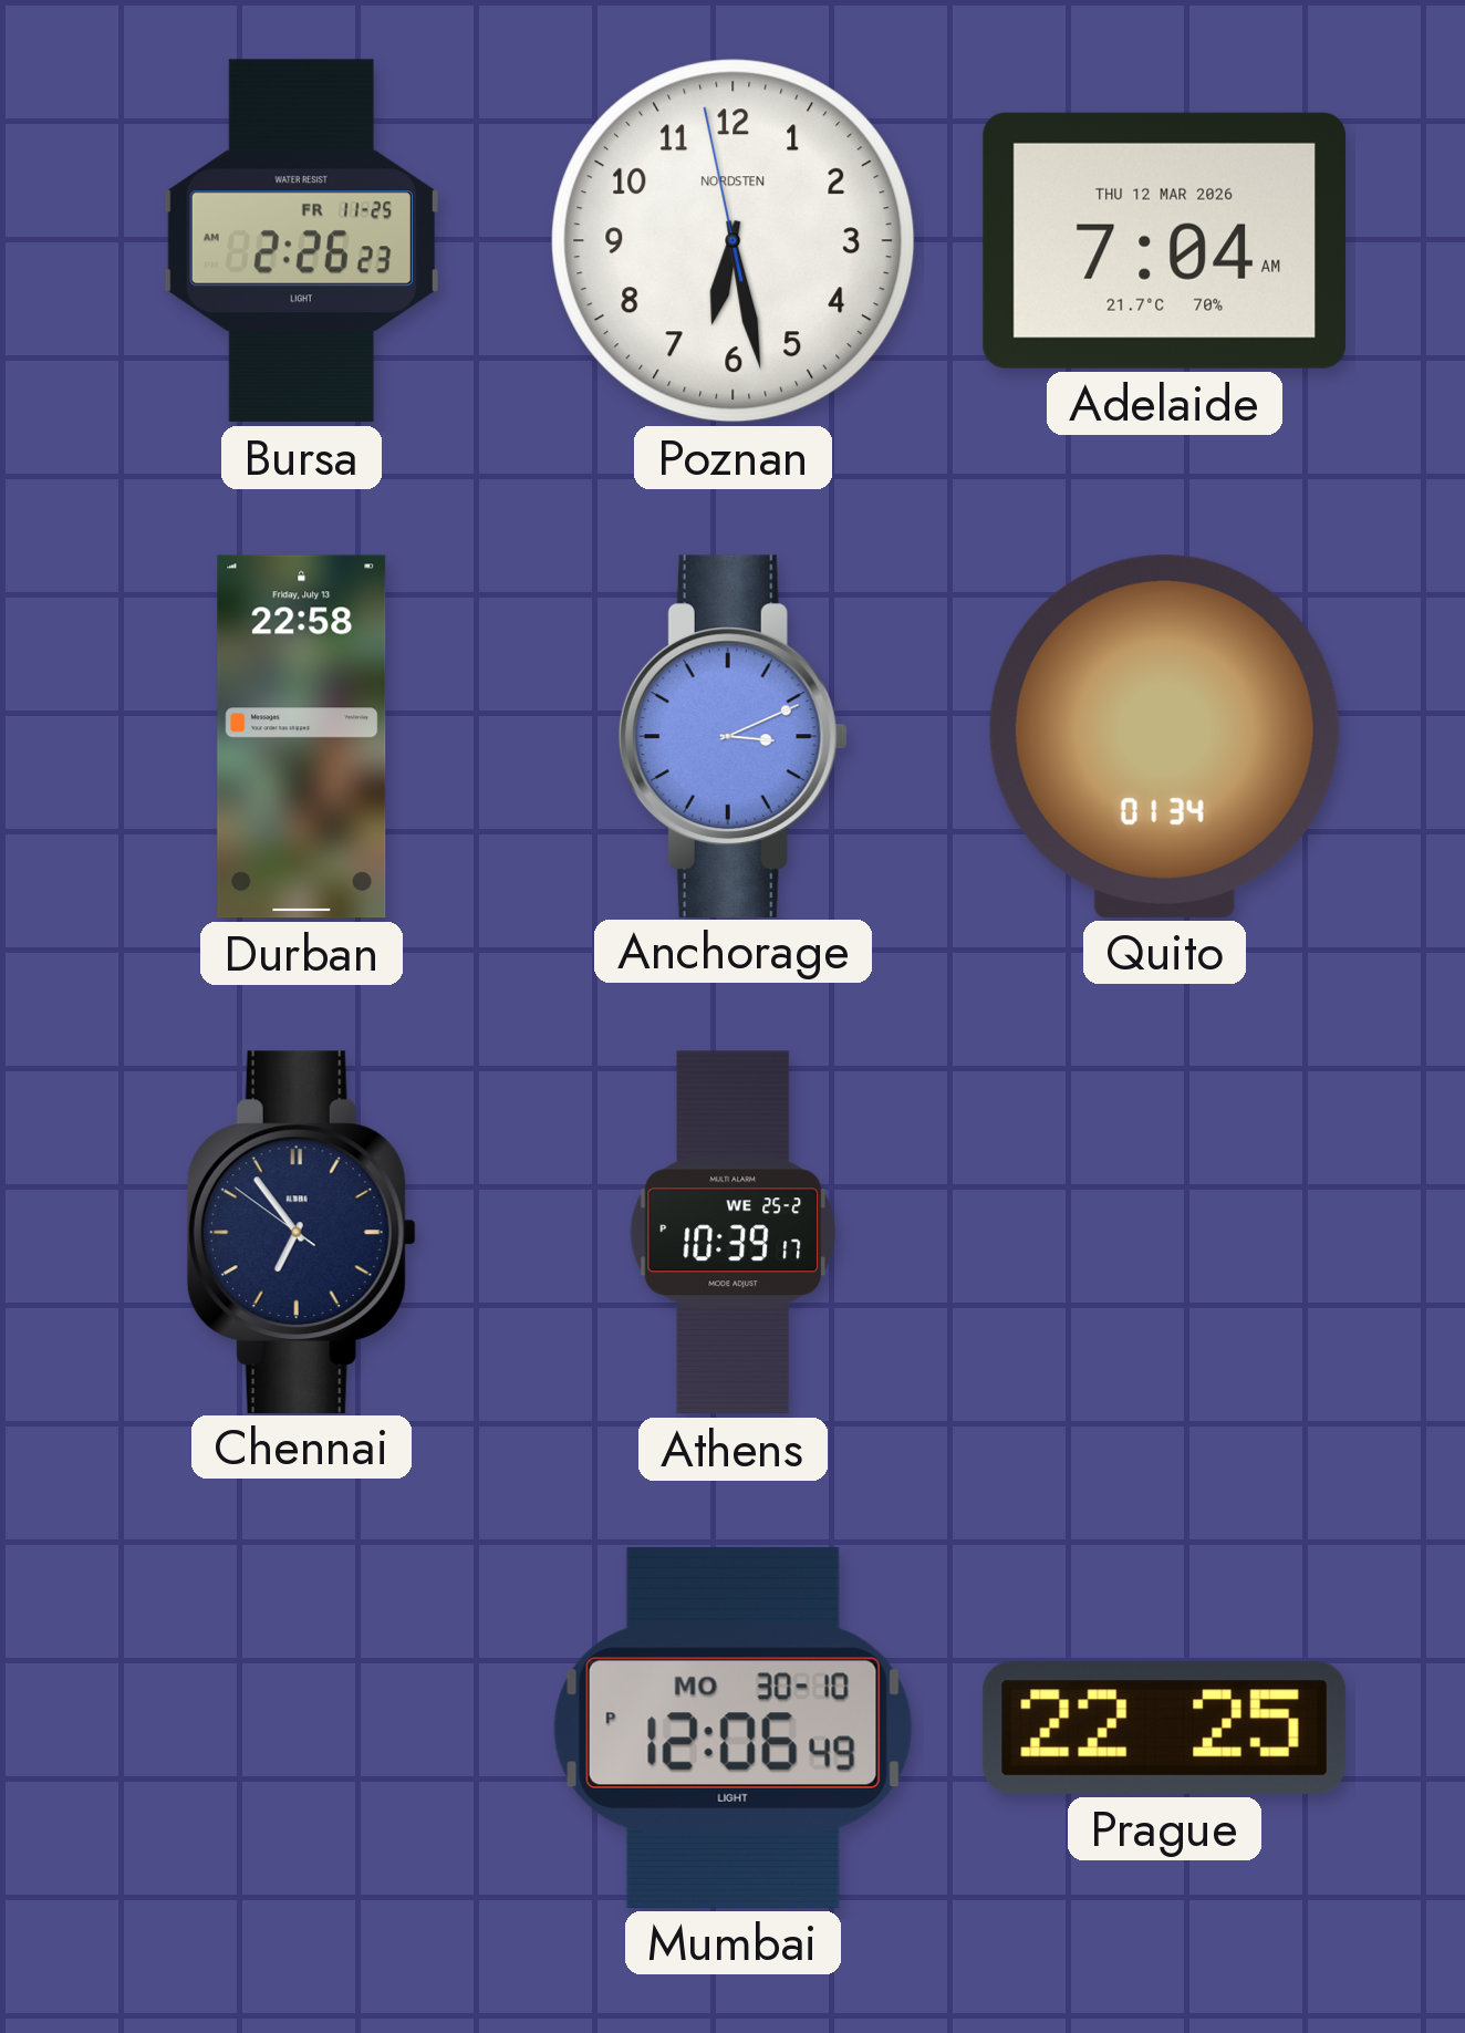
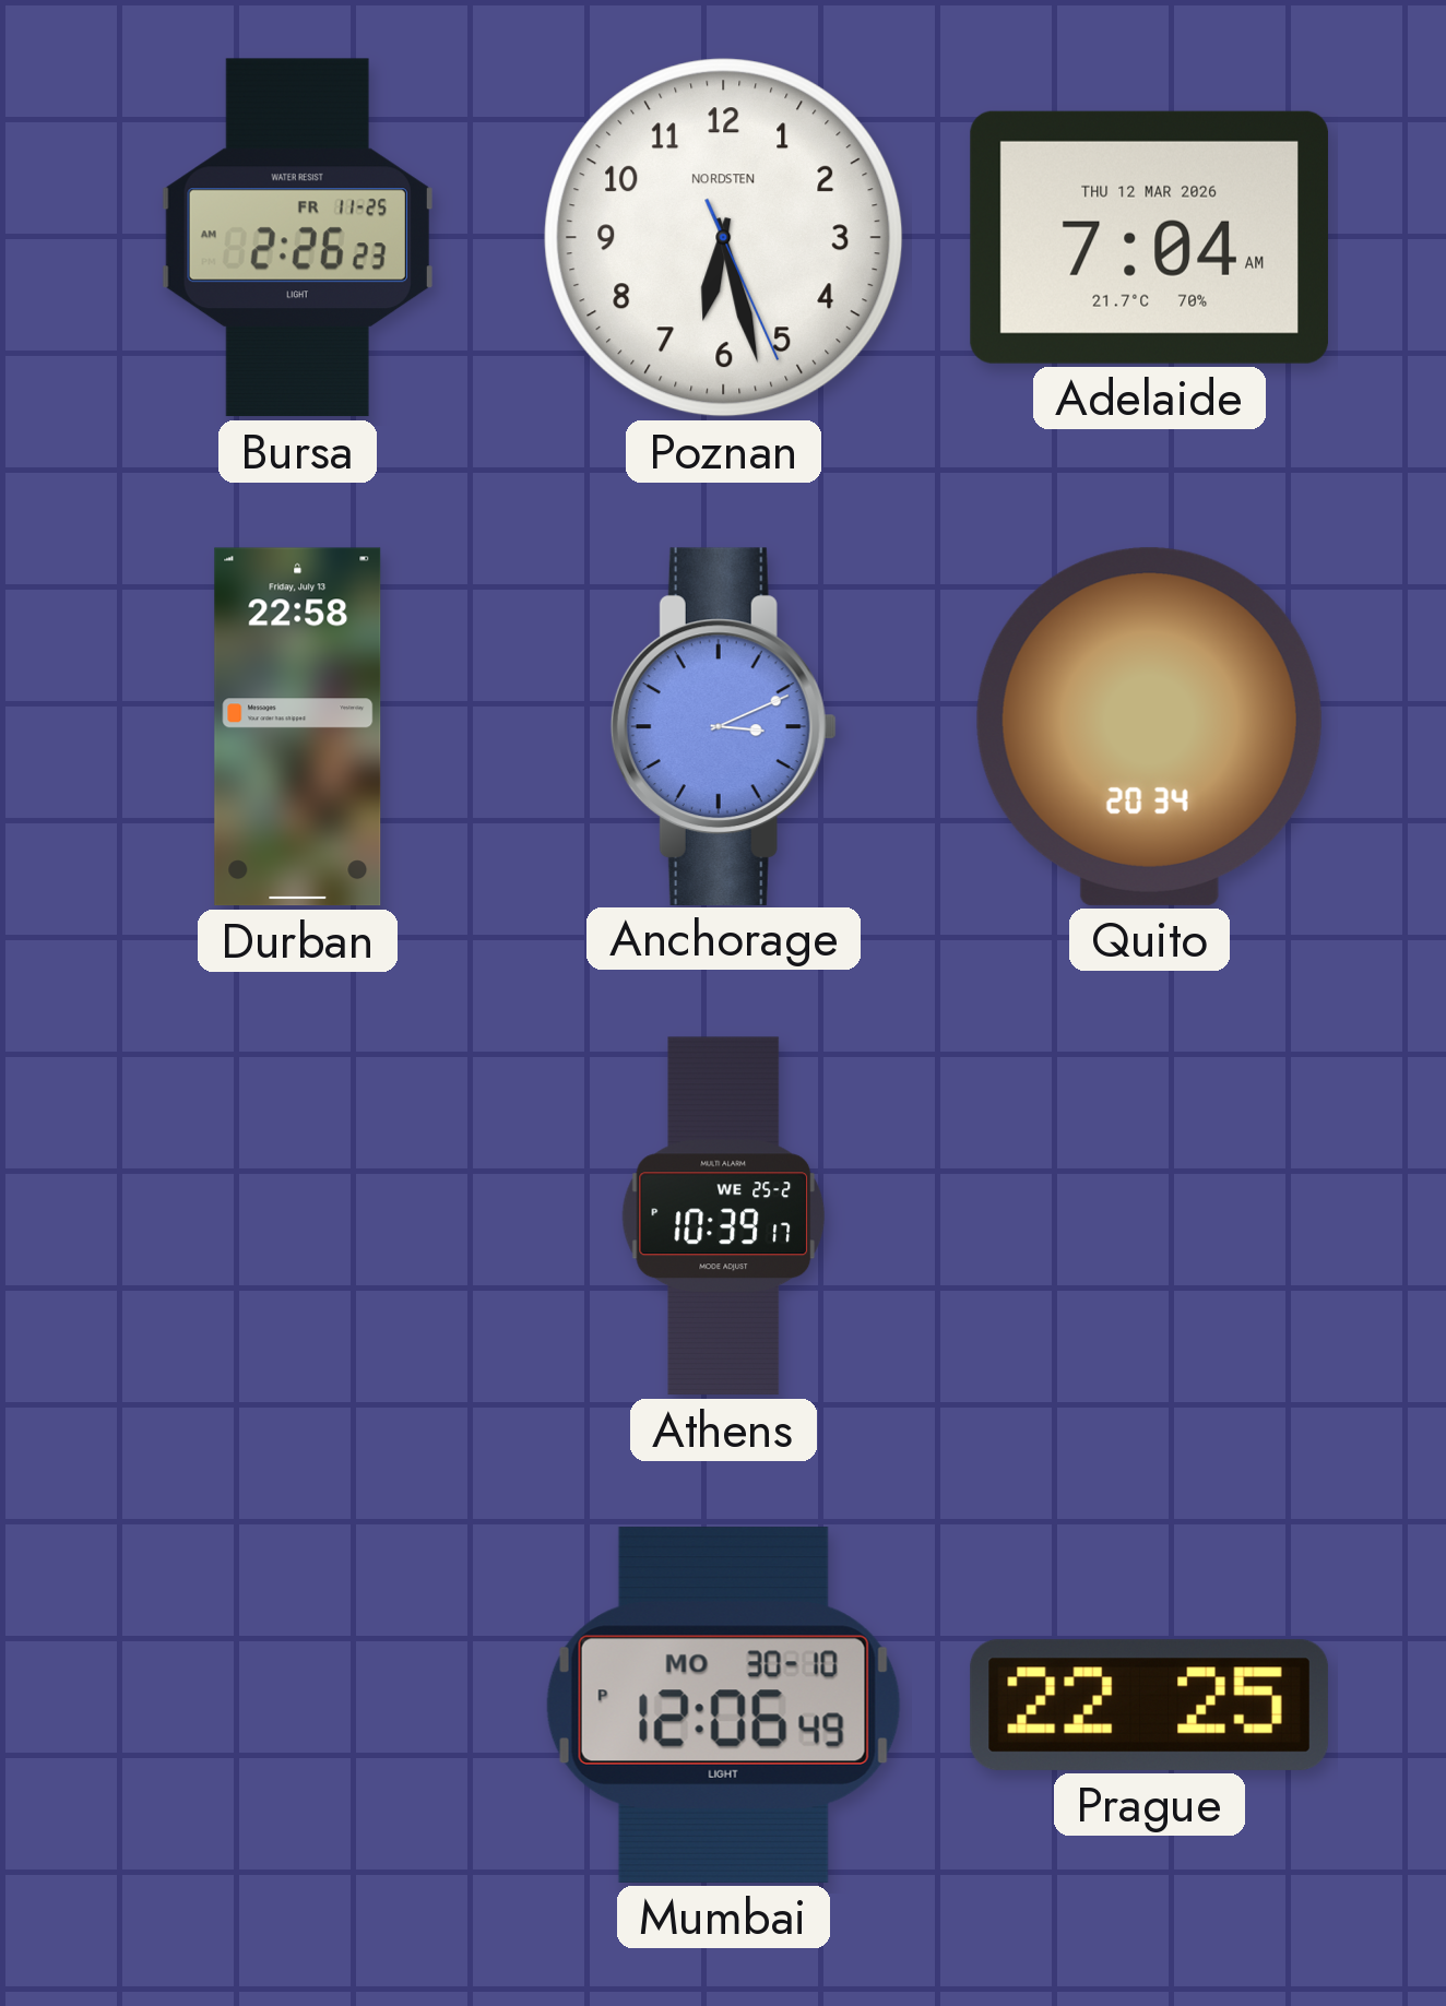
Poznan: 6:27:58 -> 6:27:26 (724, 238)
Quito: 01:34 -> 20:34 (1149, 726)
Chennai: 6:53 -> none (301, 1232)
